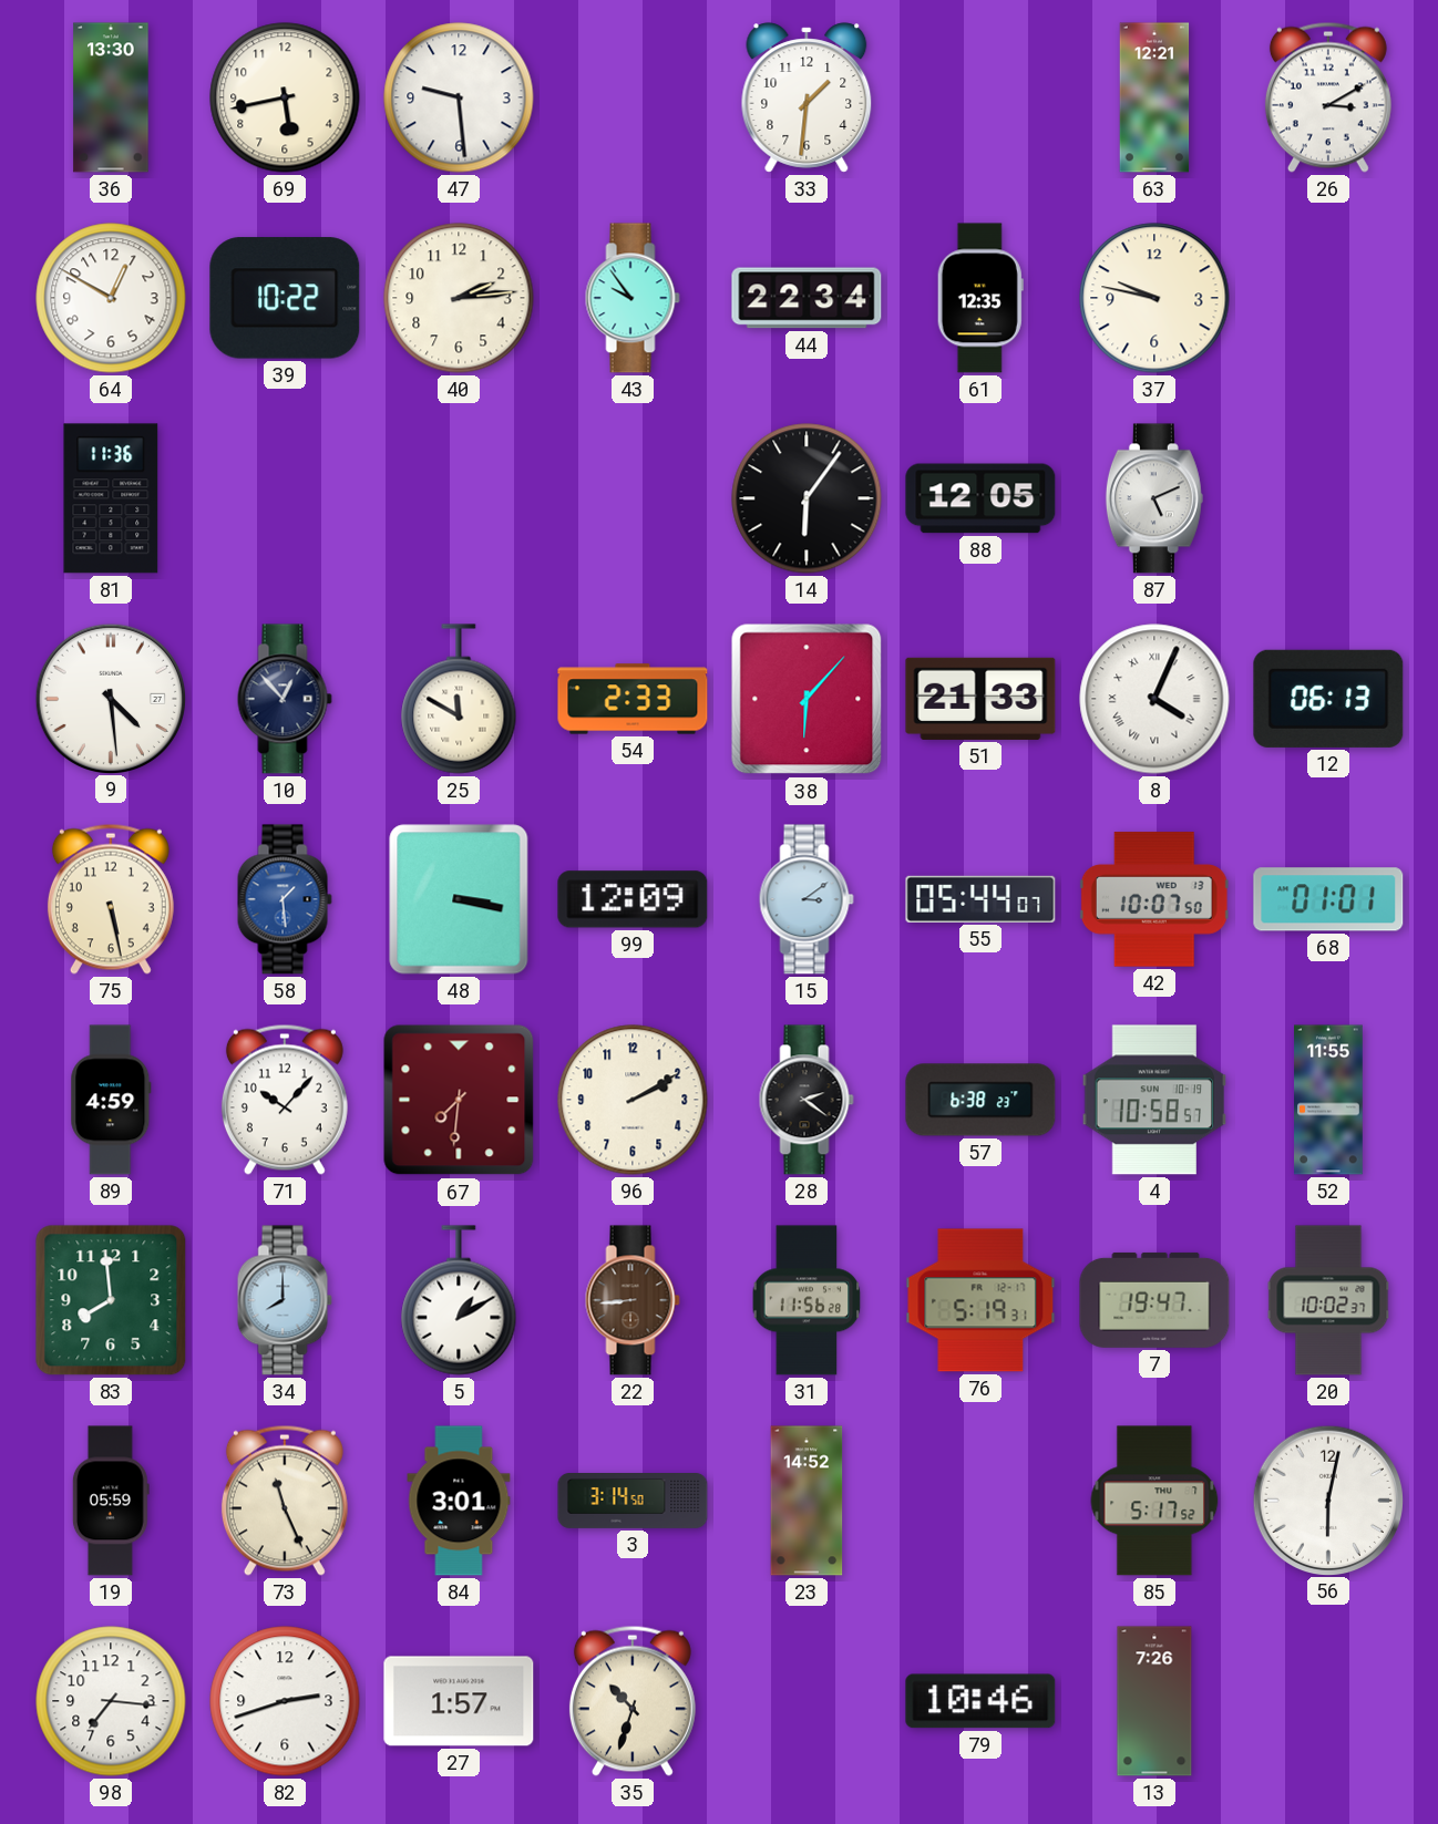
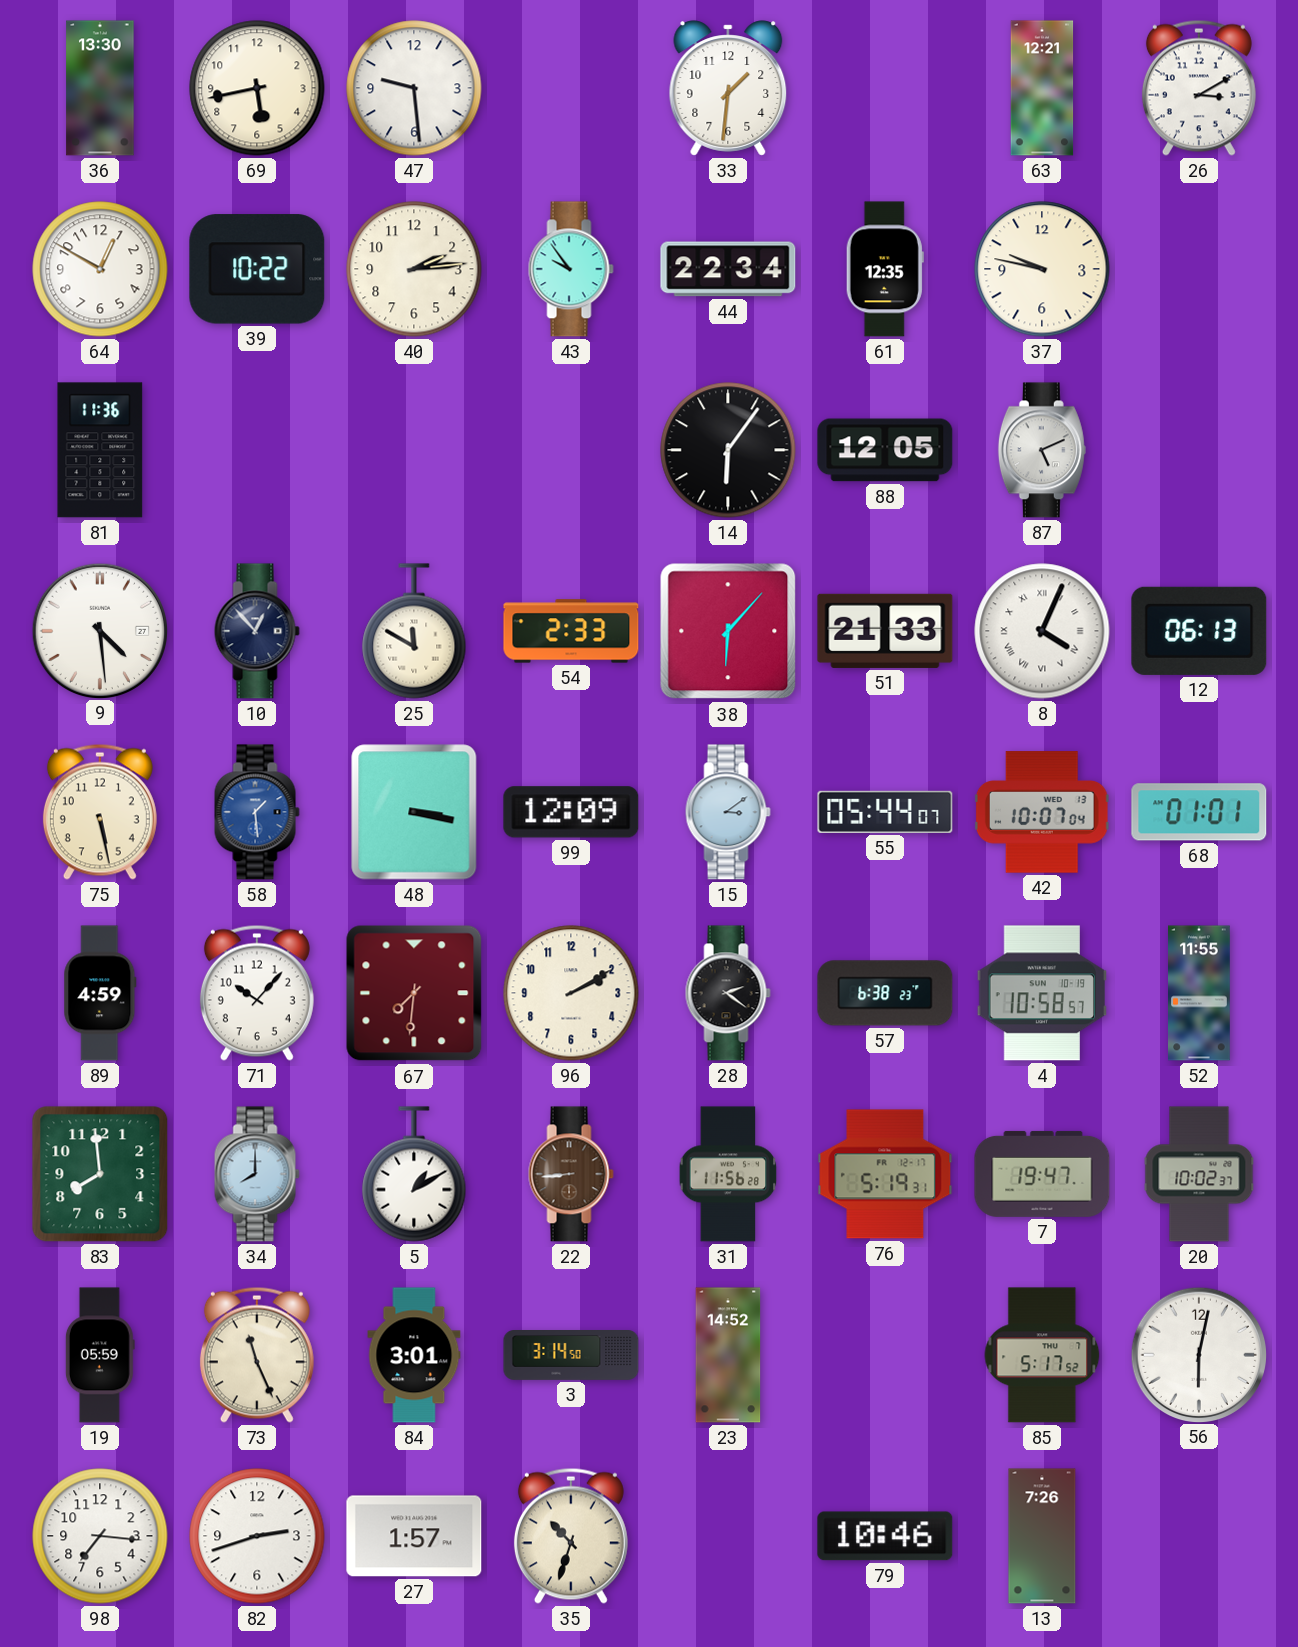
42: 10:07:50 -> 10:07:04 (1042, 812)
